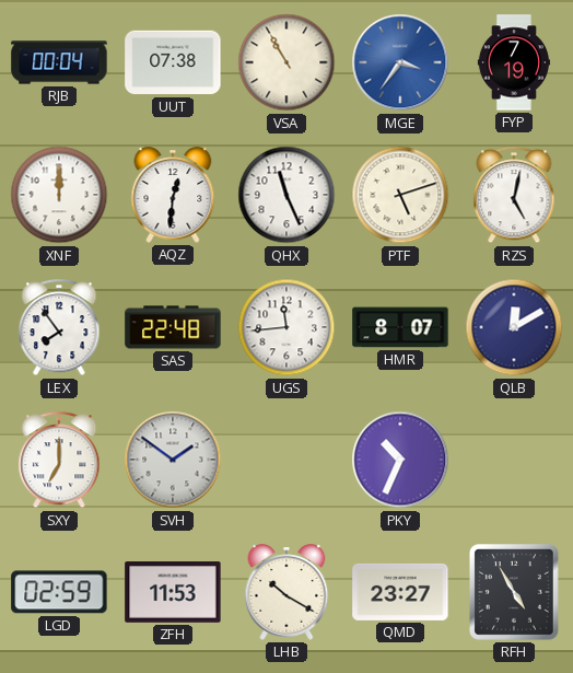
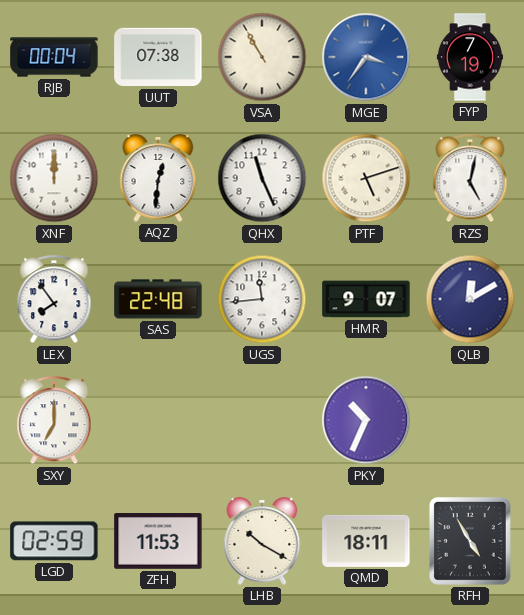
HMR: 8:07 -> 9:07 (366, 299)
SVH: 1:51 -> none (173, 460)
QMD: 23:27 -> 18:11 (366, 541)
